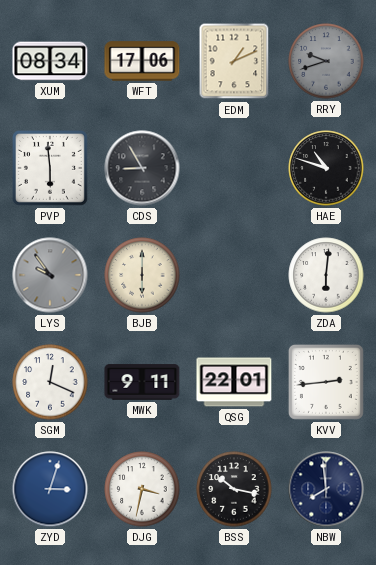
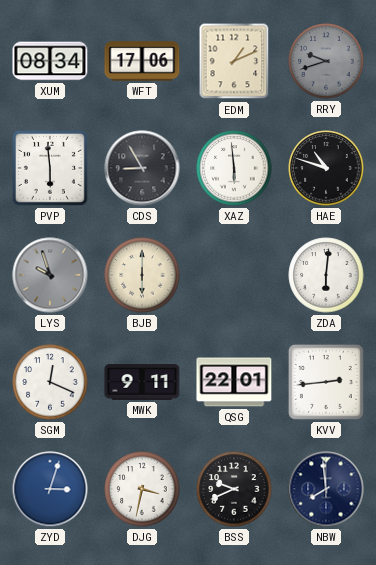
XAZ: none -> 5:59 (234, 168)
LYS: 9:54 -> 9:57 (50, 275)
BSS: 10:17 -> 9:41 (234, 489)
